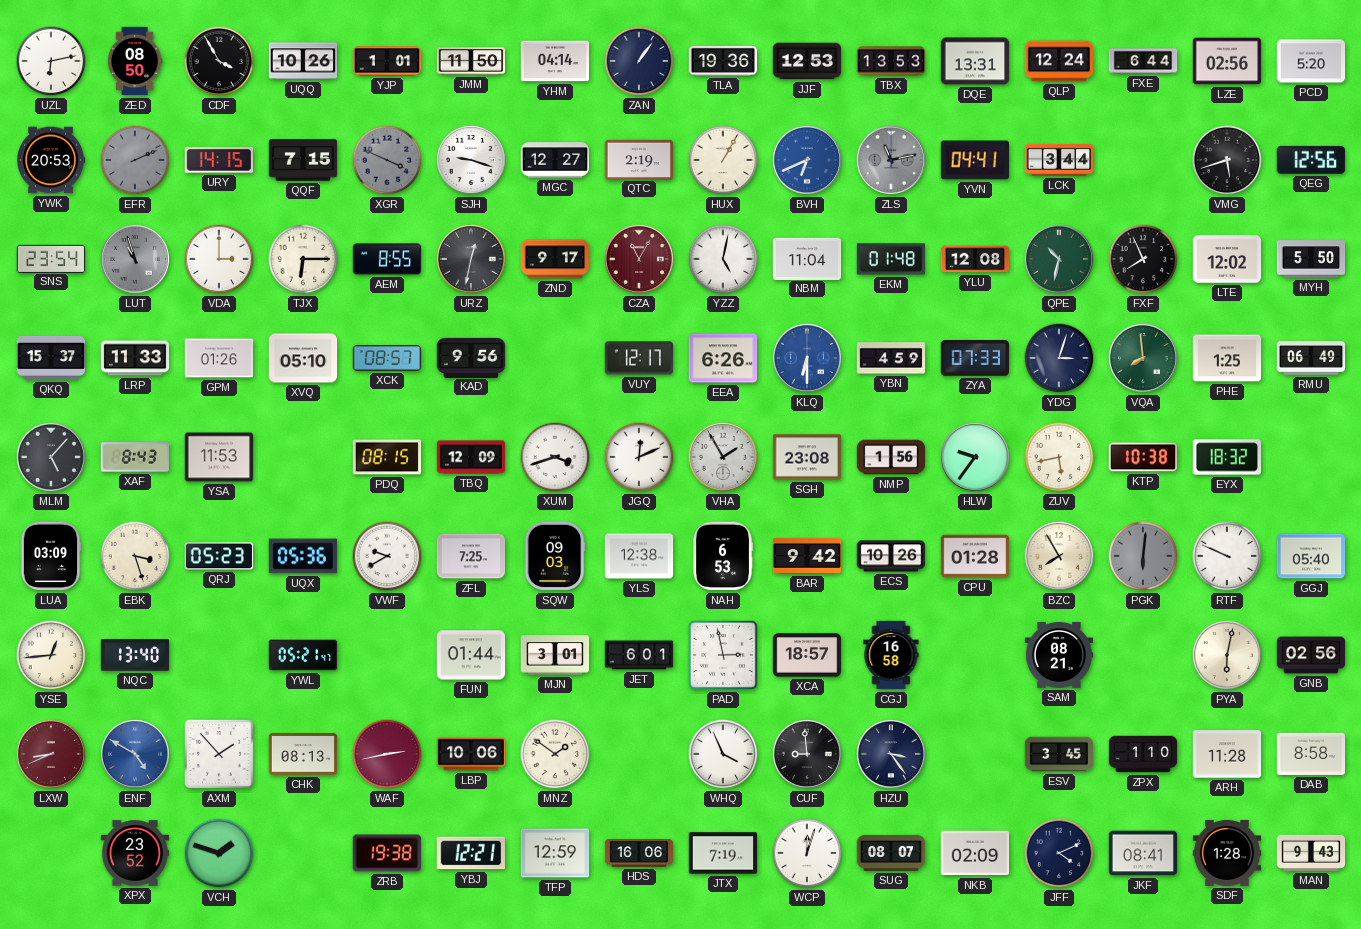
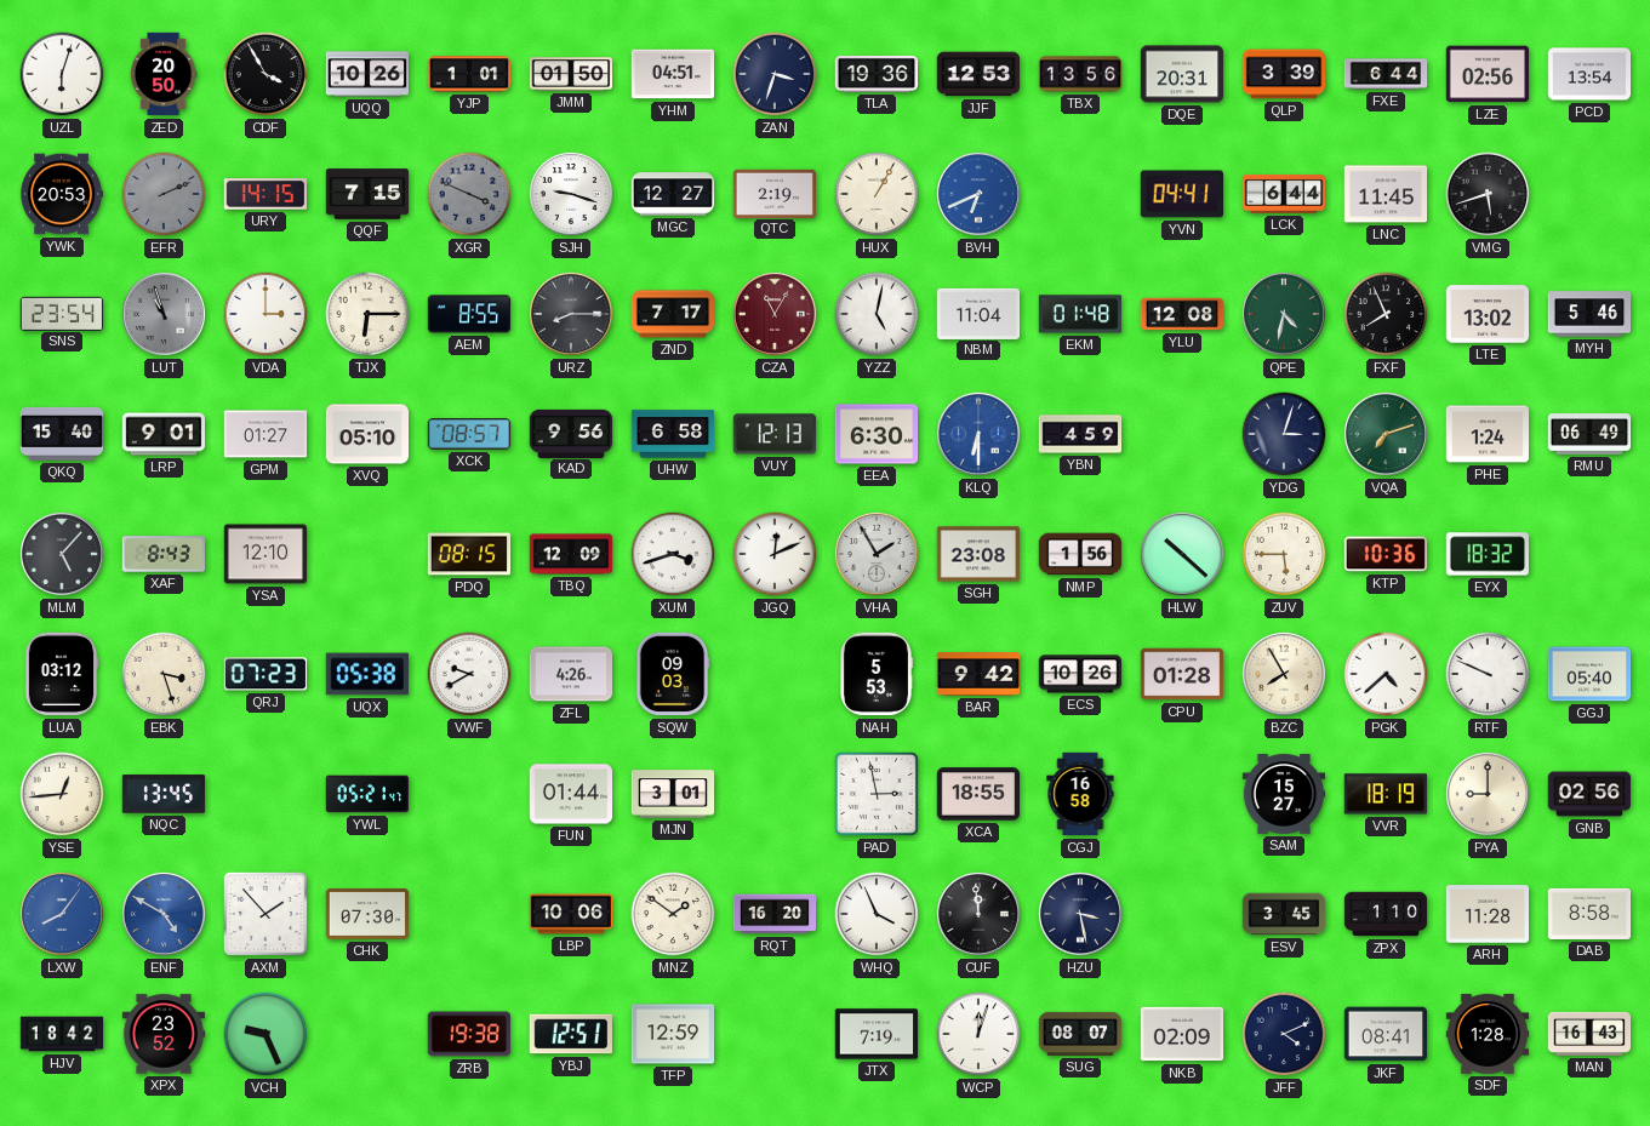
UZL: 6:13 -> 6:03 (62, 74)
ZED: 08:50 -> 20:50 (164, 74)
JMM: 11:50 -> 01:50 (571, 74)
YHM: 04:14 -> 04:51 (673, 74)
ZAN: 1:06 -> 3:33 (775, 74)
TBX: 13:53 -> 13:56 (1080, 74)
DQE: 13:31 -> 20:31 (1182, 74)
QLP: 12:24 -> 3:39 (1284, 74)
PCD: 5:20 -> 13:54 (1589, 74)
ZLS: 11:13 -> none (891, 160)
LCK: 3:44 -> 6:44 (1284, 195)
LNC: none -> 11:45 (1386, 194)
QEG: 12:56 -> none (1310, 160)
URZ: 12:32 -> 8:15 (571, 314)
ZND: 9:17 -> 7:17 (673, 314)
QPE: 10:32 -> 4:32 (1284, 314)
LTE: 12:02 -> 13:02 (1488, 314)
MYH: 5:50 -> 5:46 (1589, 314)
QKQ: 15:37 -> 15:40 (62, 434)
LRP: 11:33 -> 9:01 (164, 434)
GPM: 01:26 -> 01:27 (266, 434)
UHW: none -> 6:58 (673, 434)
VUY: 12:17 -> 12:13 (773, 434)
EEA: 6:26 -> 6:30 (877, 434)
ZYA: 07:33 -> none (974, 359)
VQA: 7:59 -> 7:12 (1386, 434)
PHE: 1:25 -> 1:24 (1488, 434)
YSA: 11:53 -> 12:10 (266, 554)
HLW: 9:36 -> 10:22 (1182, 554)
ZUV: 5:43 -> 5:45 (1284, 554)
KTP: 10:38 -> 10:36 (1386, 554)
LUA: 03:09 -> 03:12 (62, 674)
QRJ: 05:23 -> 07:23 (266, 674)
UQX: 05:36 -> 05:38 (366, 674)
ZFL: 7:25 -> 4:26 (571, 674)
YLS: 12:38 -> none (639, 556)
NAH: 6:53 -> 5:53 (877, 674)
PGK: 6:01 -> 4:38 (1386, 674)
PGK dial: grey -> white (1386, 674)
NQC: 13:40 -> 13:45 (164, 794)
JET: 6:01 -> none (639, 655)
XCA: 18:57 -> 18:55 (978, 794)
SAM: 08:21 -> 15:27 (1284, 794)
VVR: none -> 18:19 (1384, 794)
PYA: 6:02 -> 9:00 (1488, 794)
LXW: 8:41 -> 8:06 (62, 914)
LXW dial: burgundy -> blue (62, 914)
CHK: 08:13 -> 07:30 (367, 915)
WAF: 2:43 -> none (387, 754)
RQT: none -> 16:20 (775, 914)
CUF: 8:59 -> 11:59 (978, 914)
HZU: 3:24 -> 3:28 (1080, 914)
HJV: none -> 18:42 (62, 1034)
VCH: 1:48 -> 9:26 (266, 1034)
YBJ: 12:21 -> 12:51 (570, 1034)
HDS: 16:06 -> none (639, 853)
MAN: 9:43 -> 16:43 (1589, 1034)
